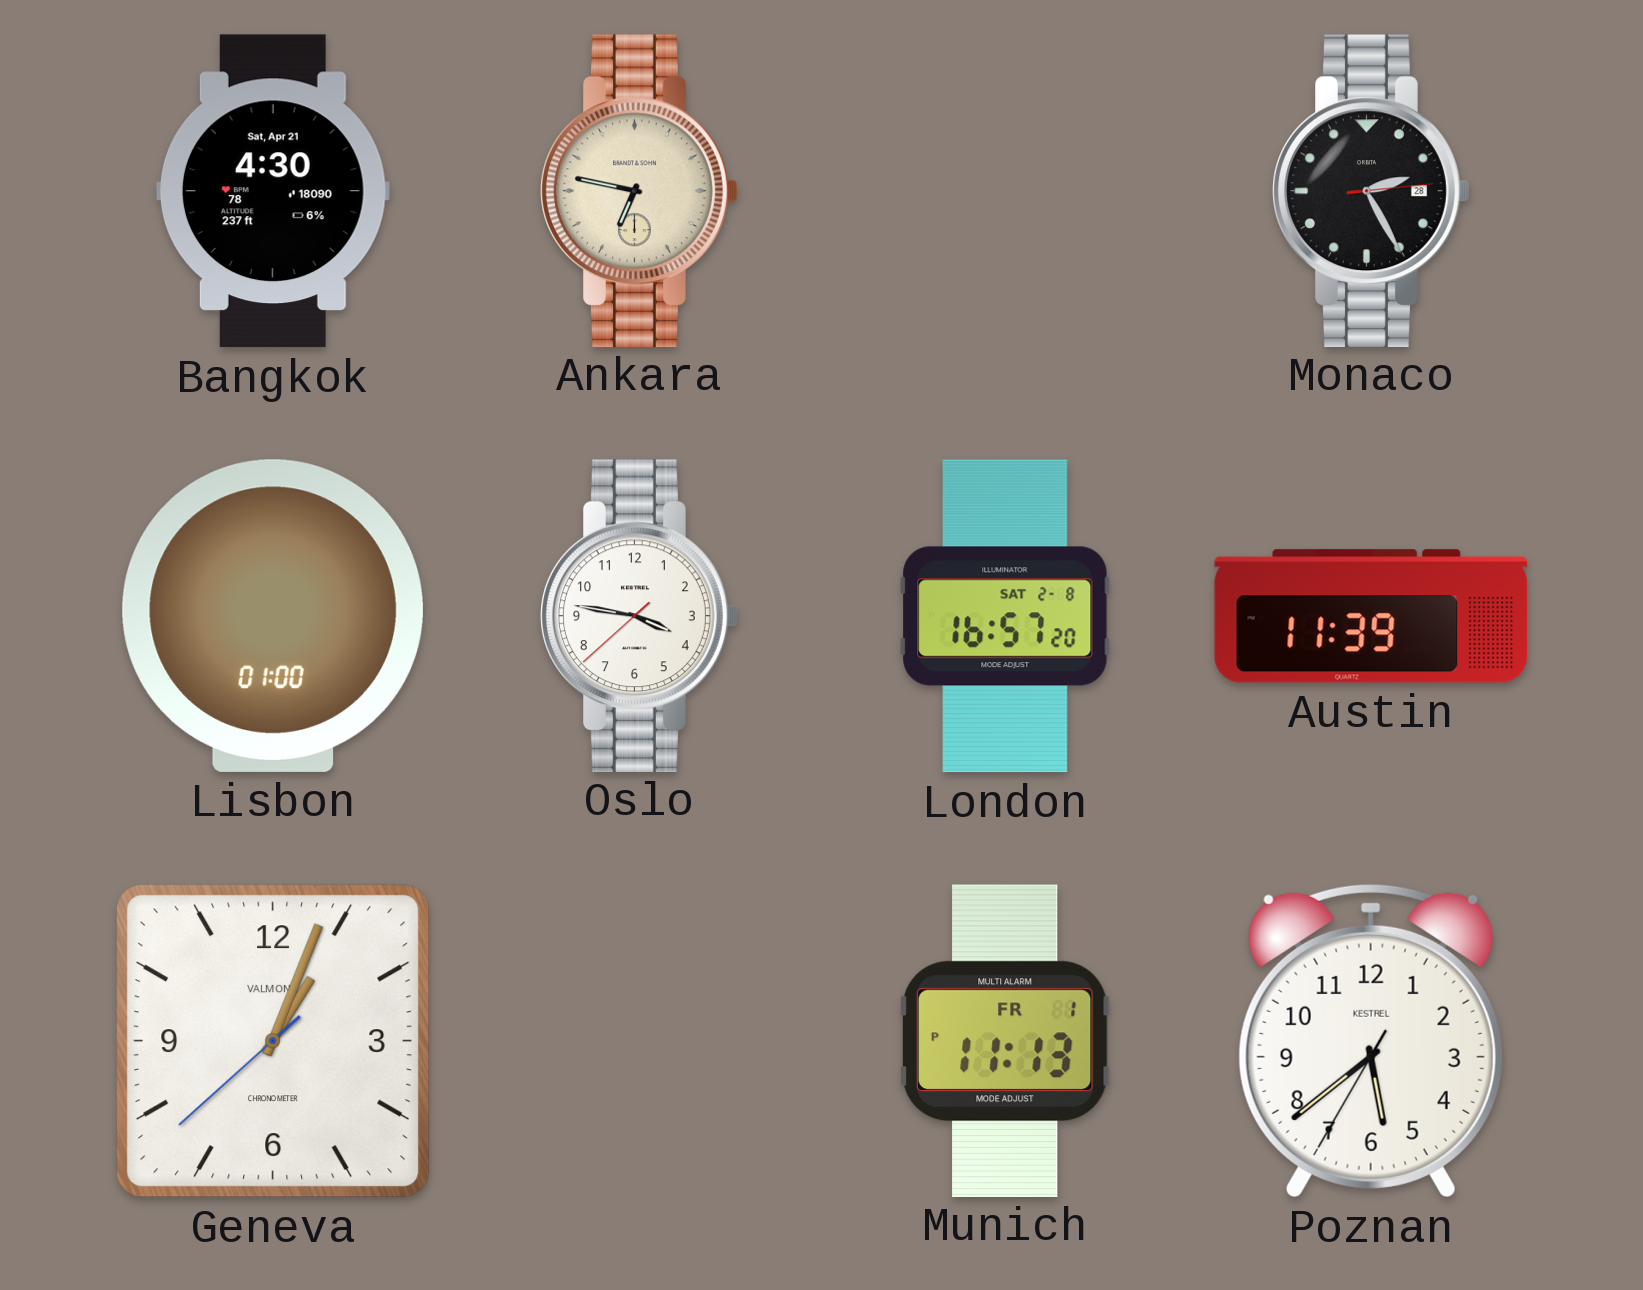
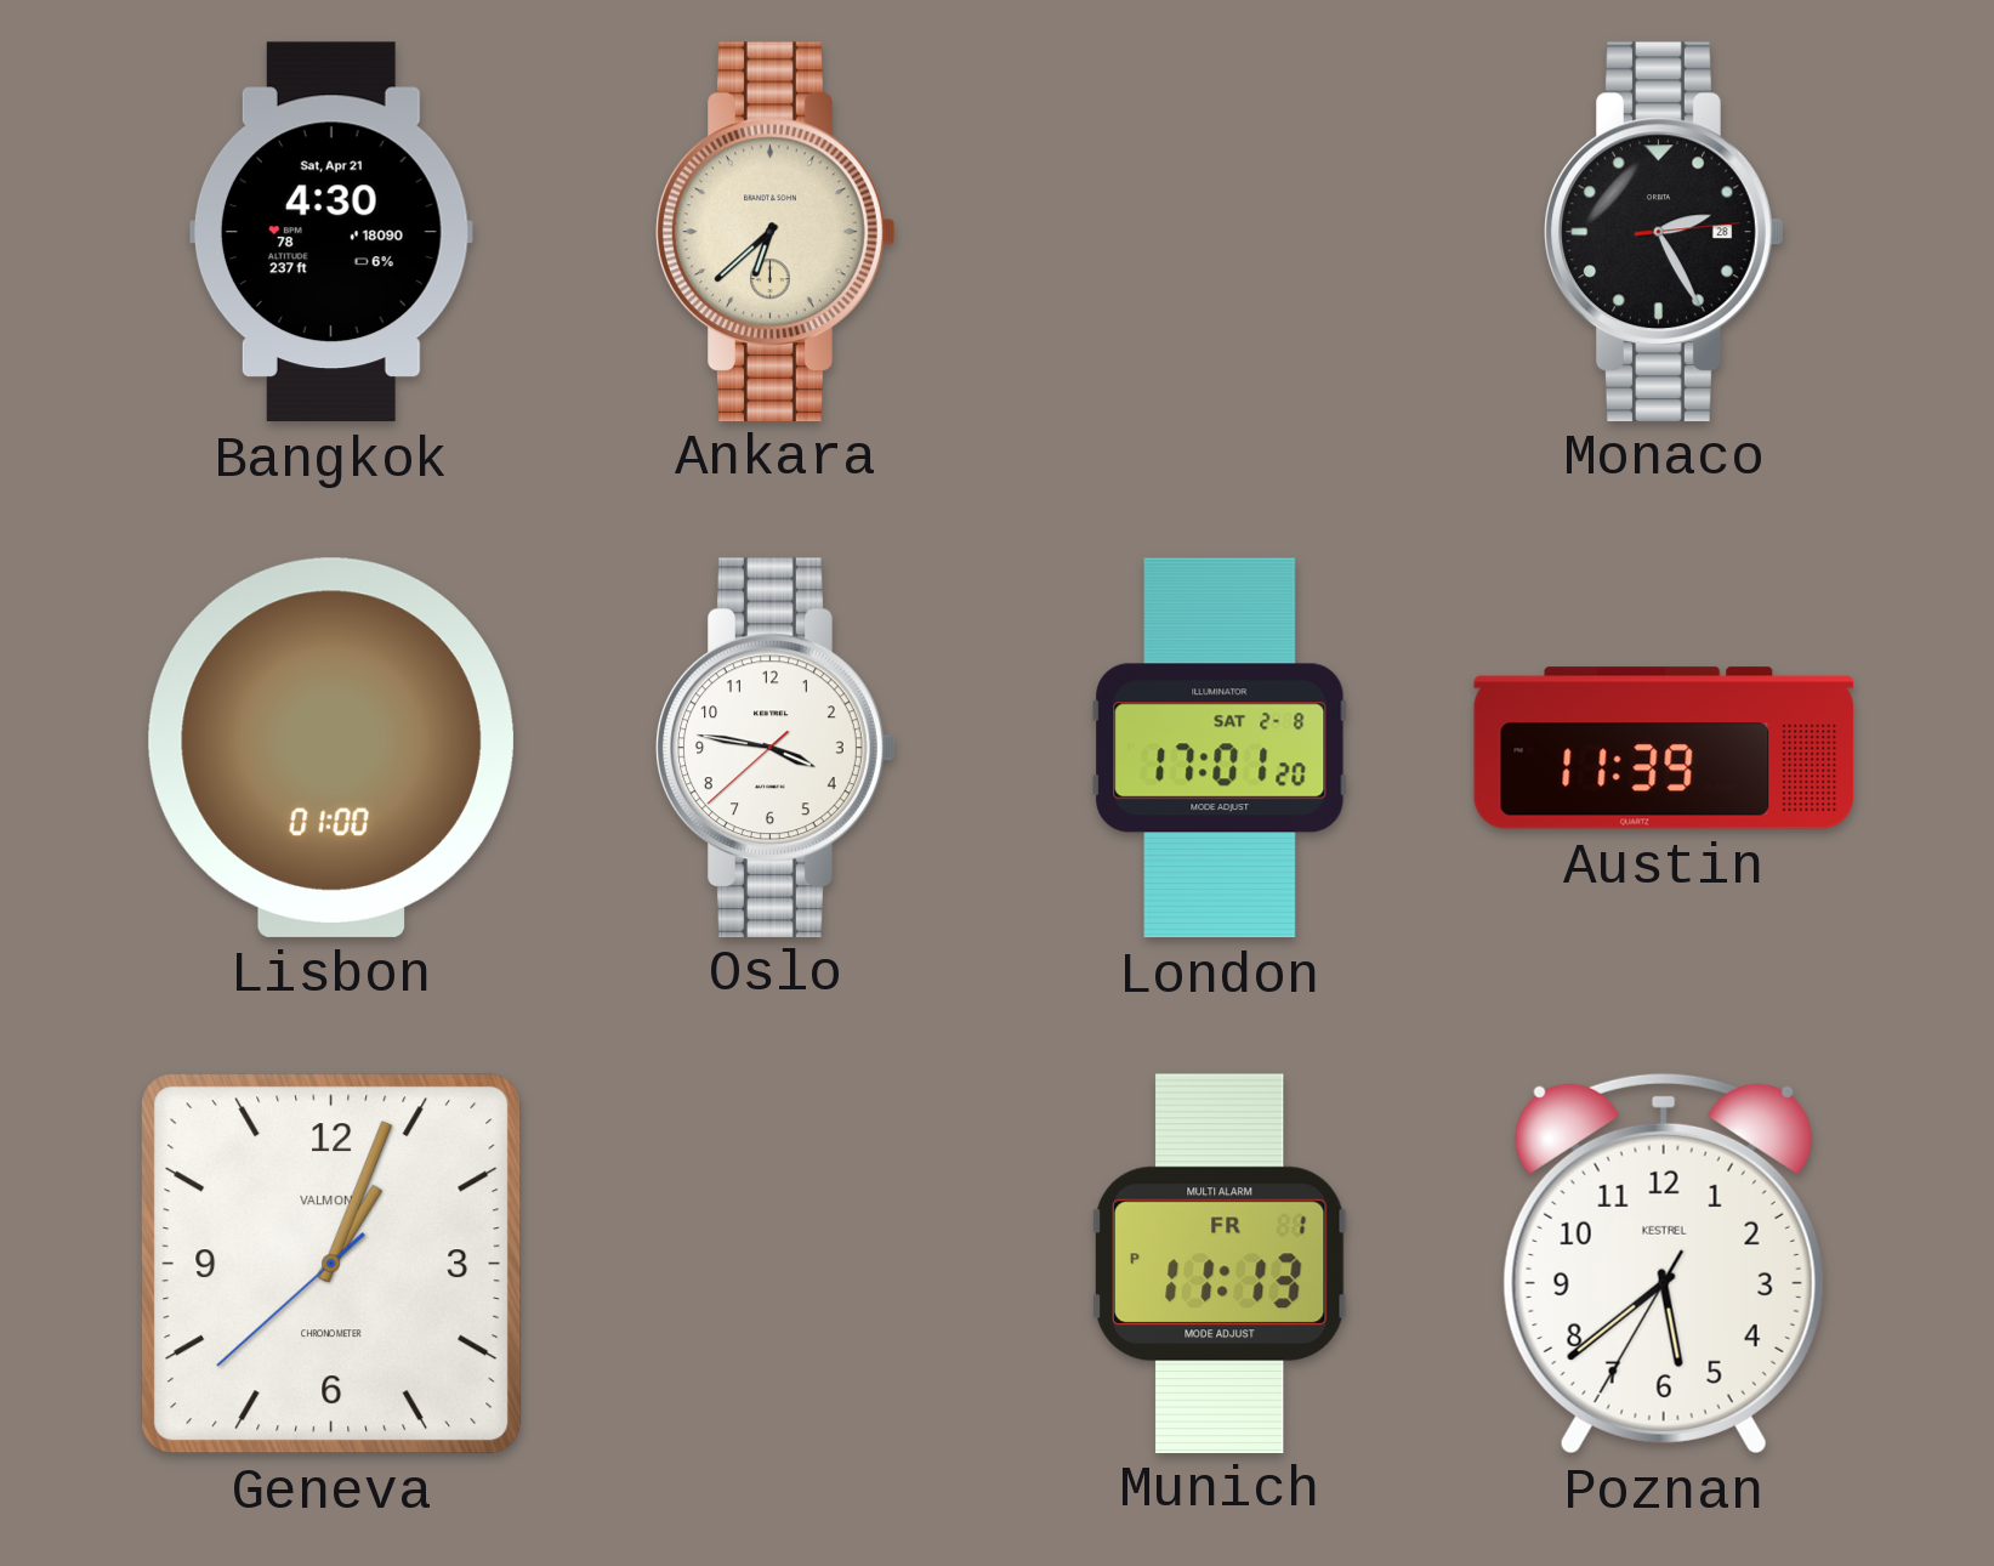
Ankara: 6:47 -> 6:38 (776, 231)
London: 16:57 -> 17:01 (1220, 748)
